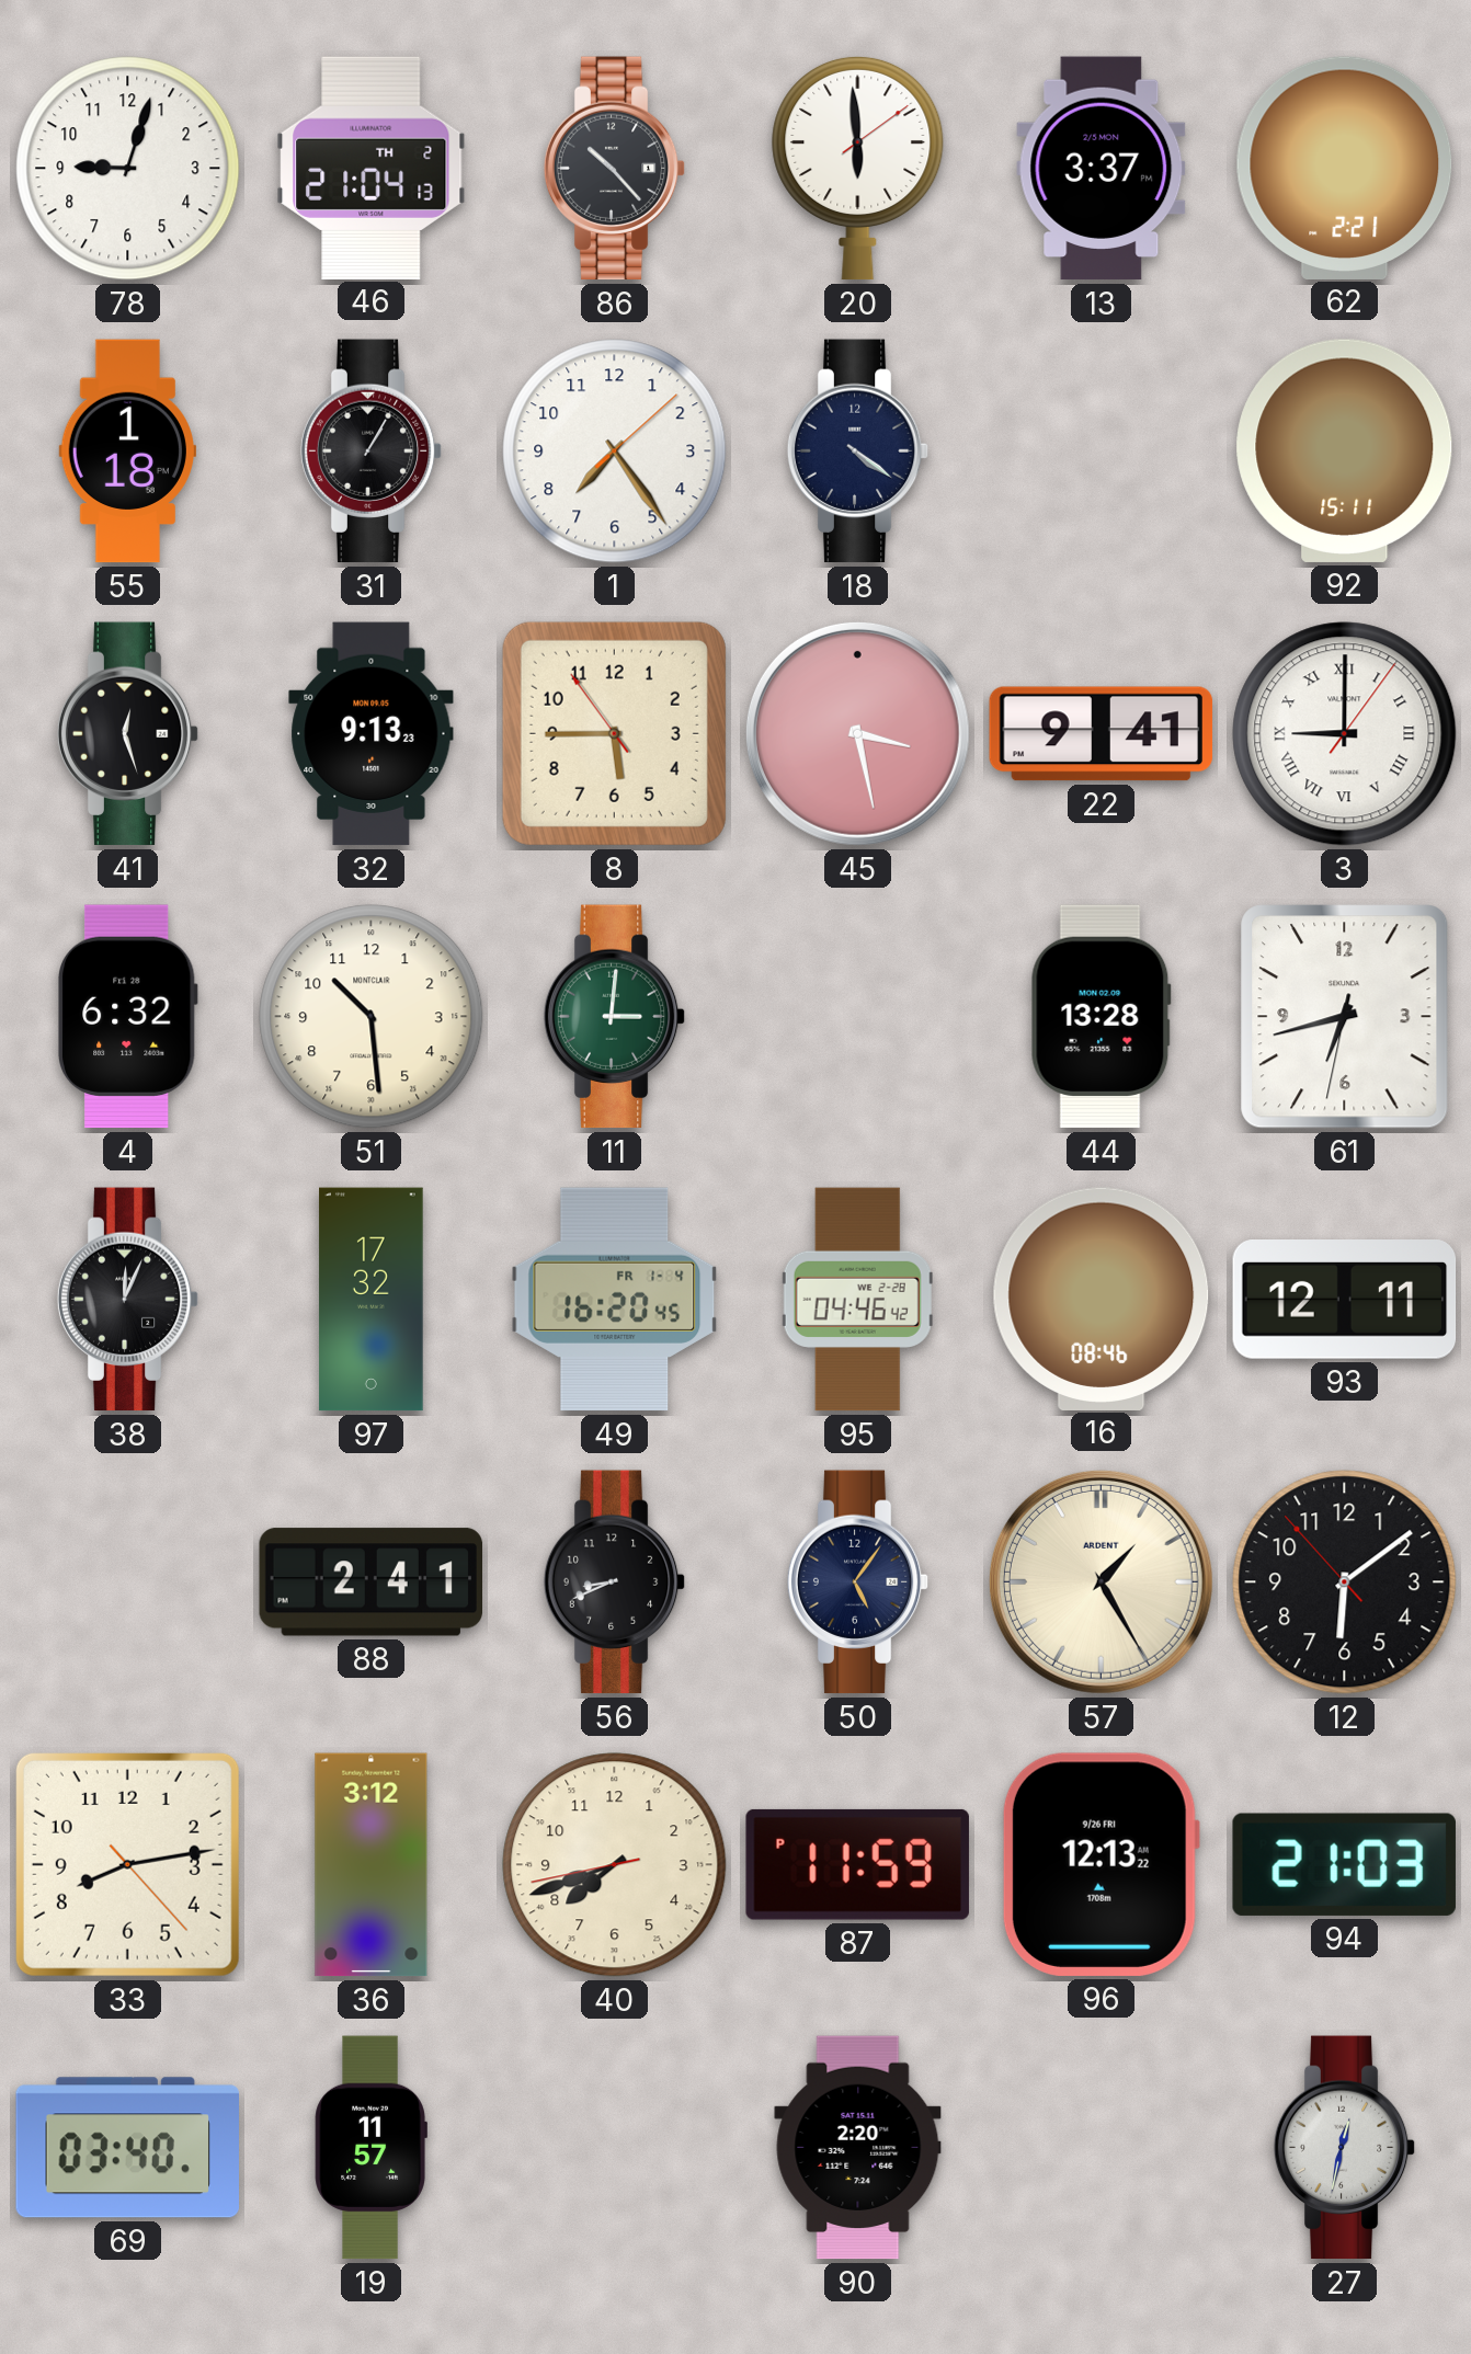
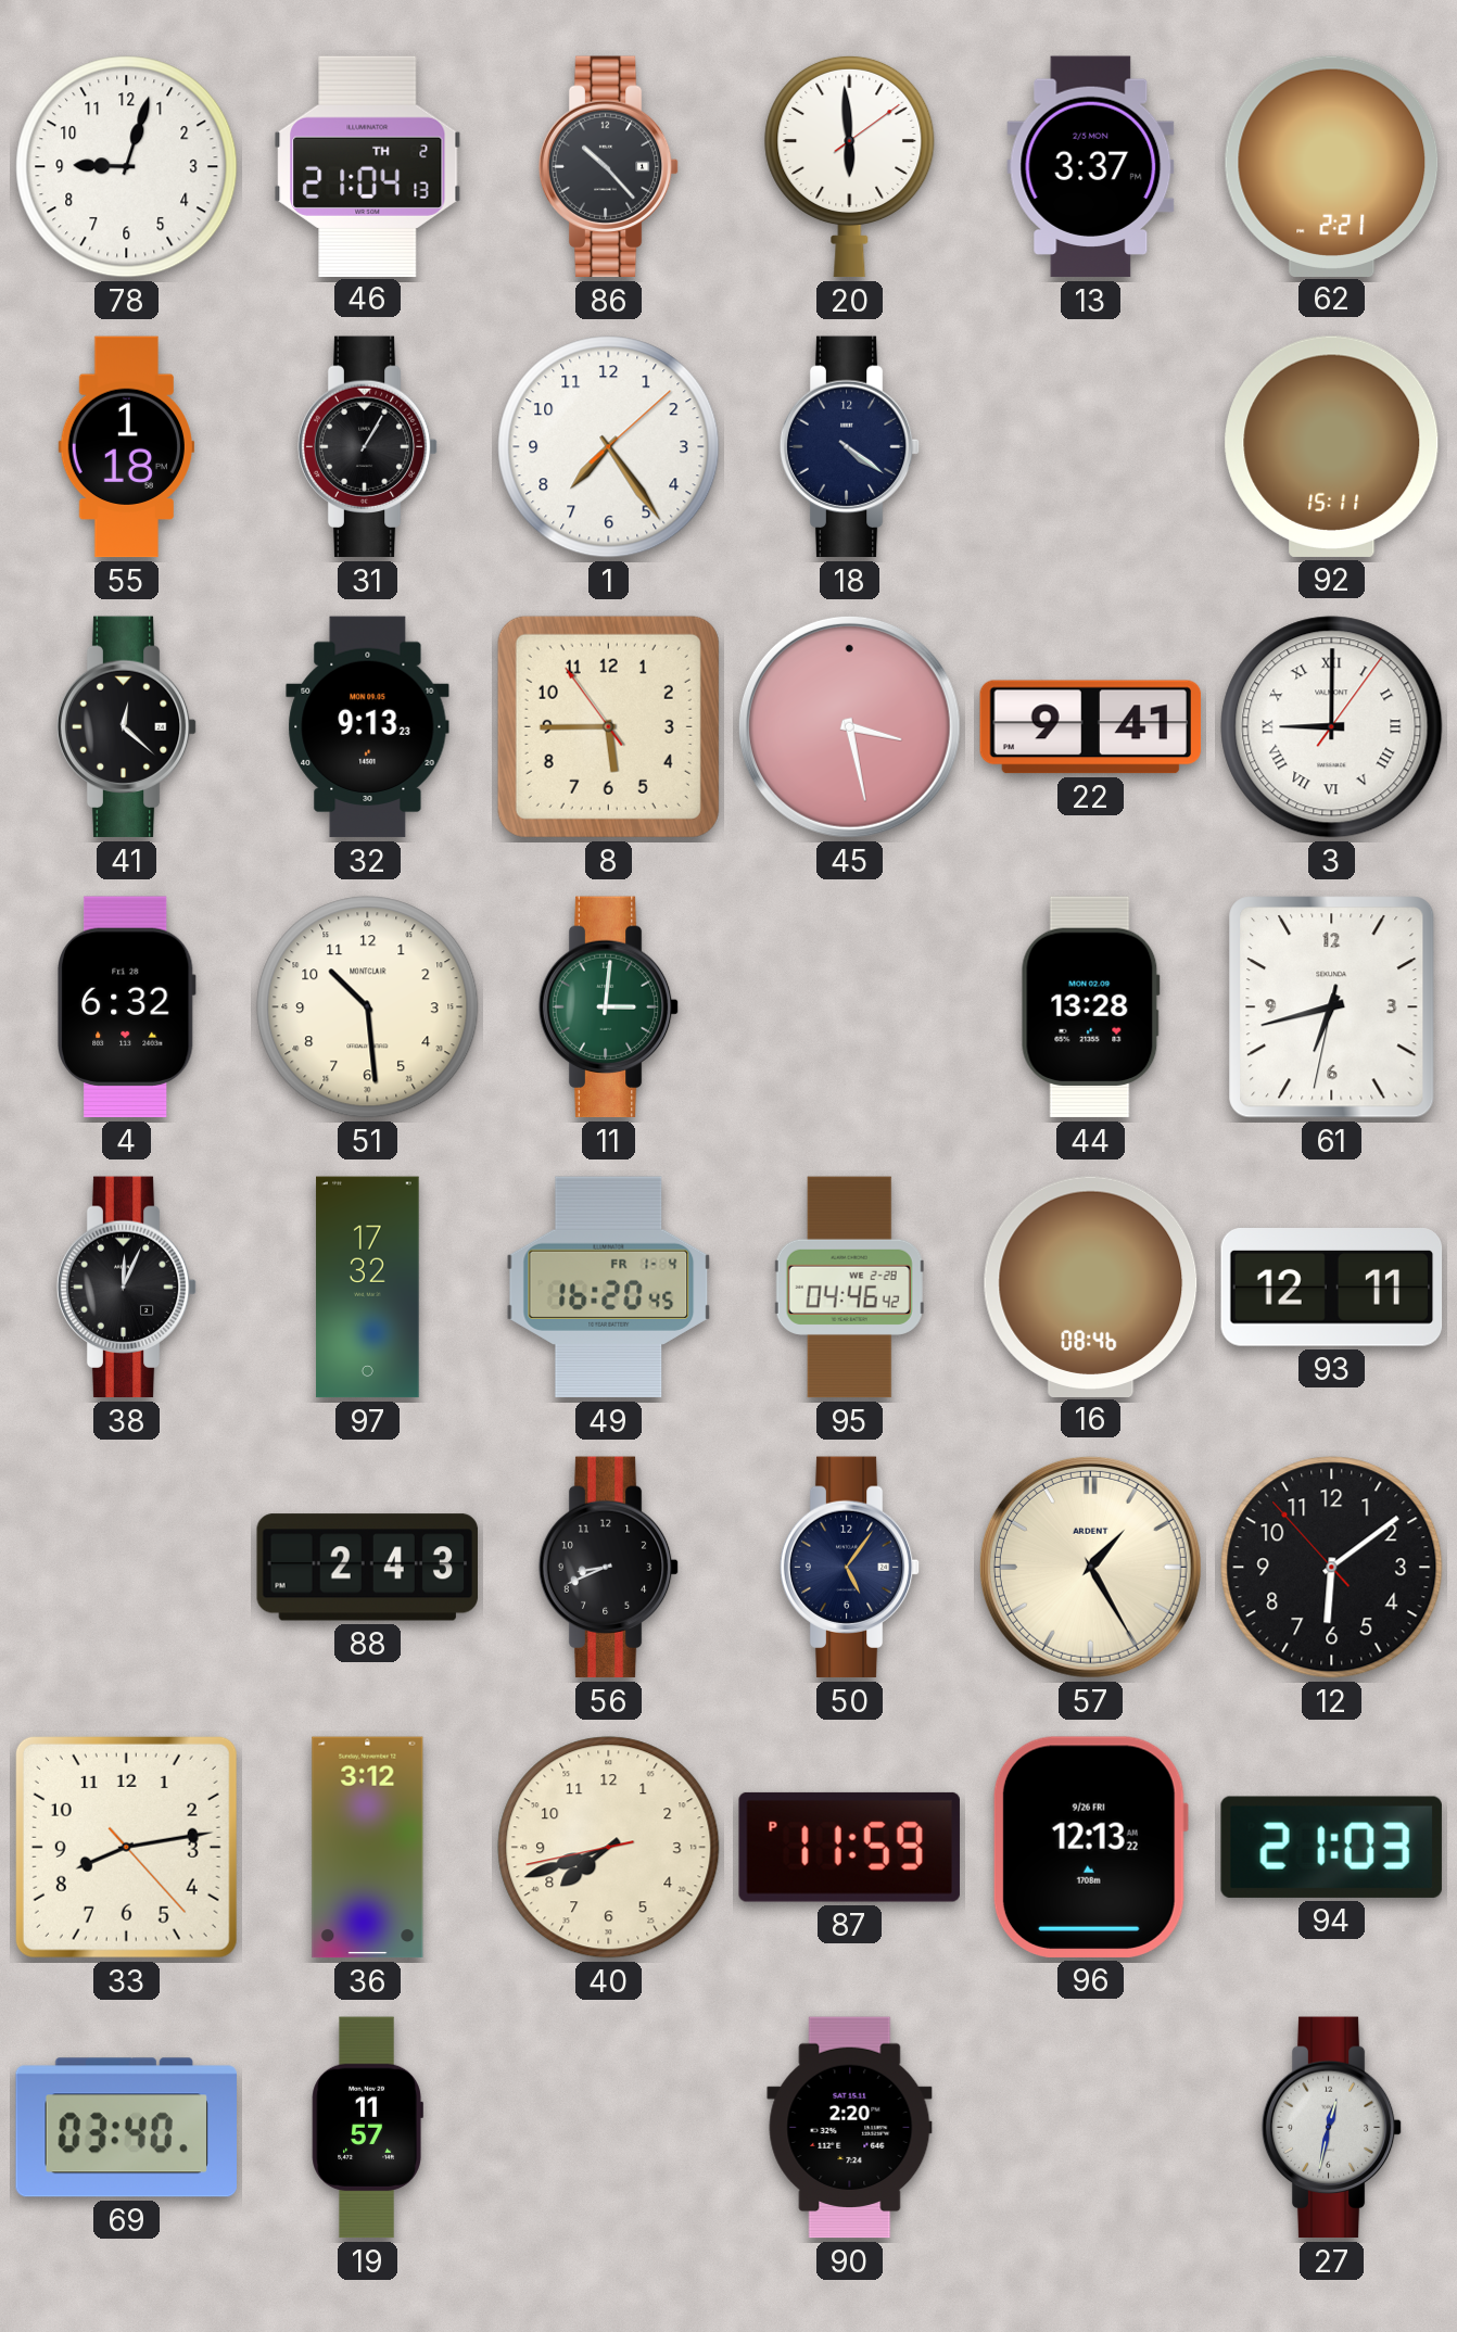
41: 12:27 -> 12:22 (127, 727)
88: 2:41 -> 2:43 (367, 1568)
